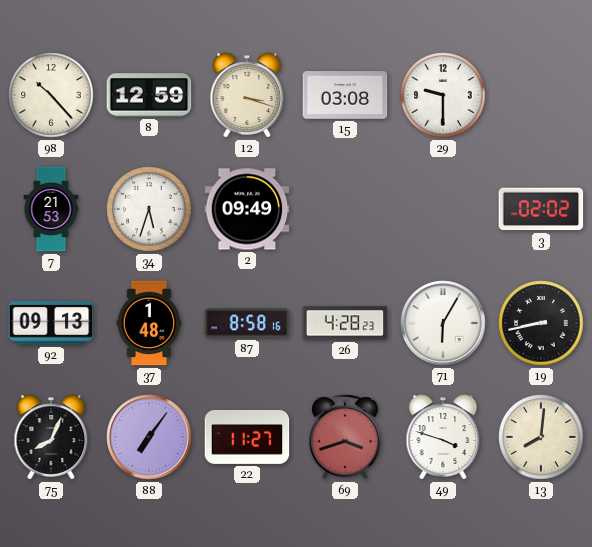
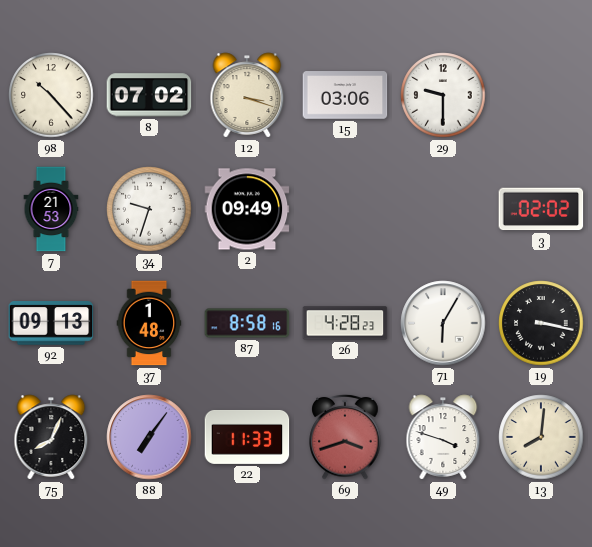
8: 12:59 -> 07:02 (149, 95)
15: 03:08 -> 03:06 (345, 95)
34: 5:33 -> 9:33 (149, 209)
19: 8:43 -> 3:17 (541, 323)
22: 11:27 -> 11:33 (247, 437)
